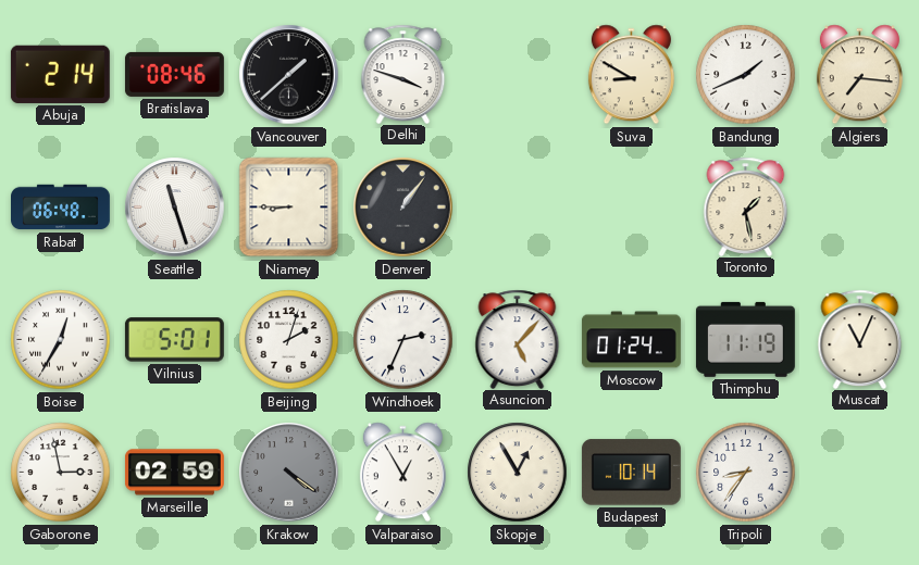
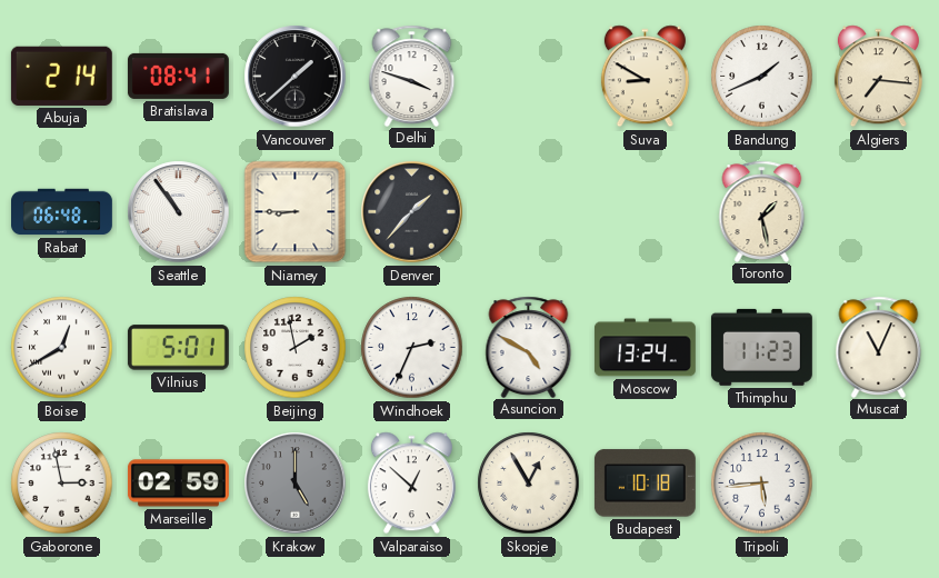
Bratislava: 08:46 -> 08:41 (178, 76)
Seattle: 11:27 -> 10:54 (179, 212)
Denver: 1:06 -> 1:37 (412, 212)
Boise: 12:35 -> 12:40 (62, 348)
Beijing: 2:03 -> 1:58 (296, 348)
Asuncion: 5:07 -> 4:50 (529, 347)
Moscow: 01:24 -> 13:24 (645, 348)
Thimphu: 11:19 -> 11:23 (761, 347)
Krakow: 4:21 -> 5:00 (296, 484)
Valparaiso: 12:55 -> 12:52 (411, 484)
Budapest: 10:14 -> 10:18 (645, 484)
Tripoli: 8:36 -> 5:44 (762, 484)
